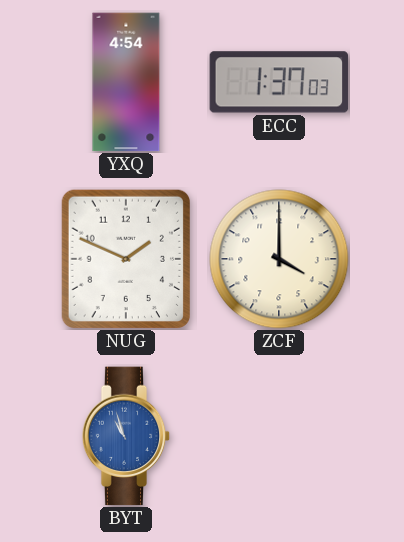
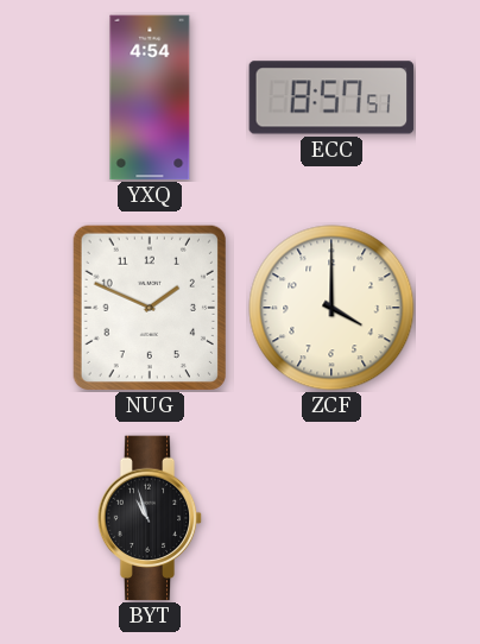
ECC: 1:37 -> 8:57 (331, 97)
BYT dial: blue -> black (150, 518)
